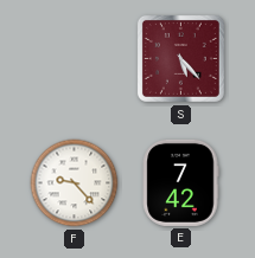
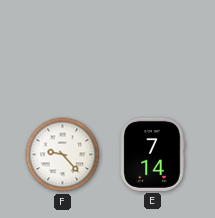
S: 5:23 -> none (180, 58)
E: 7:42 -> 7:14 (152, 154)
